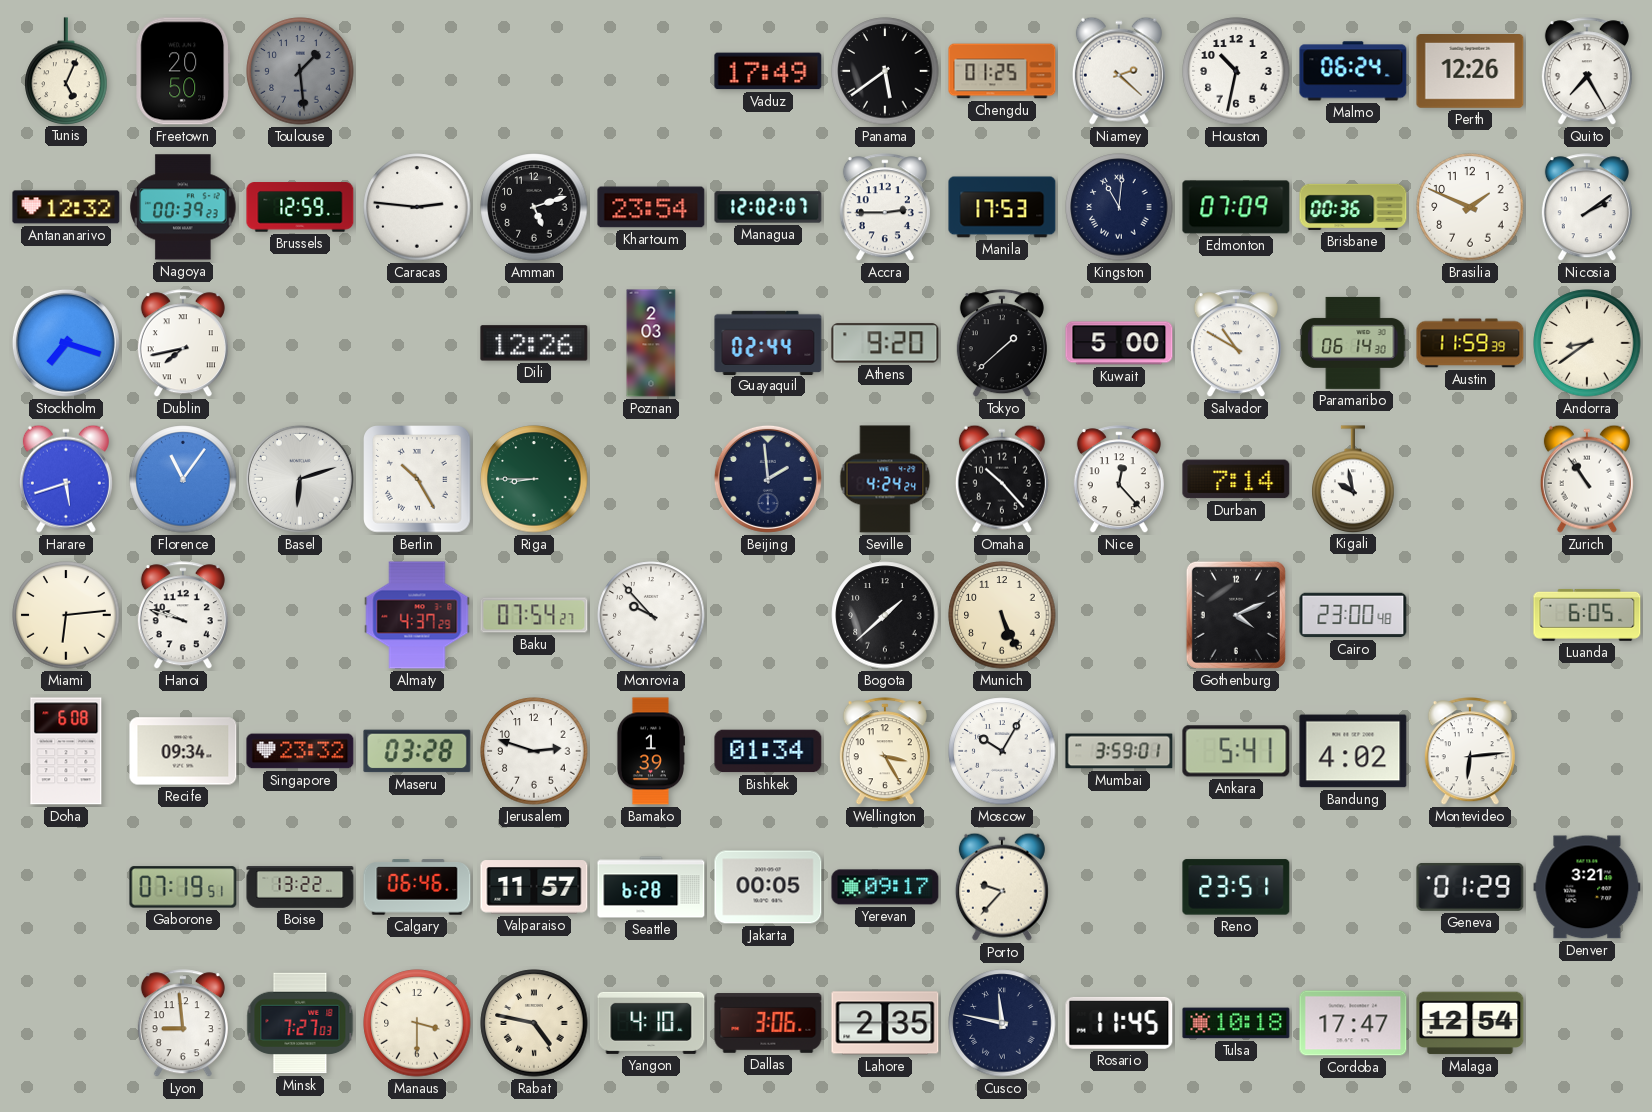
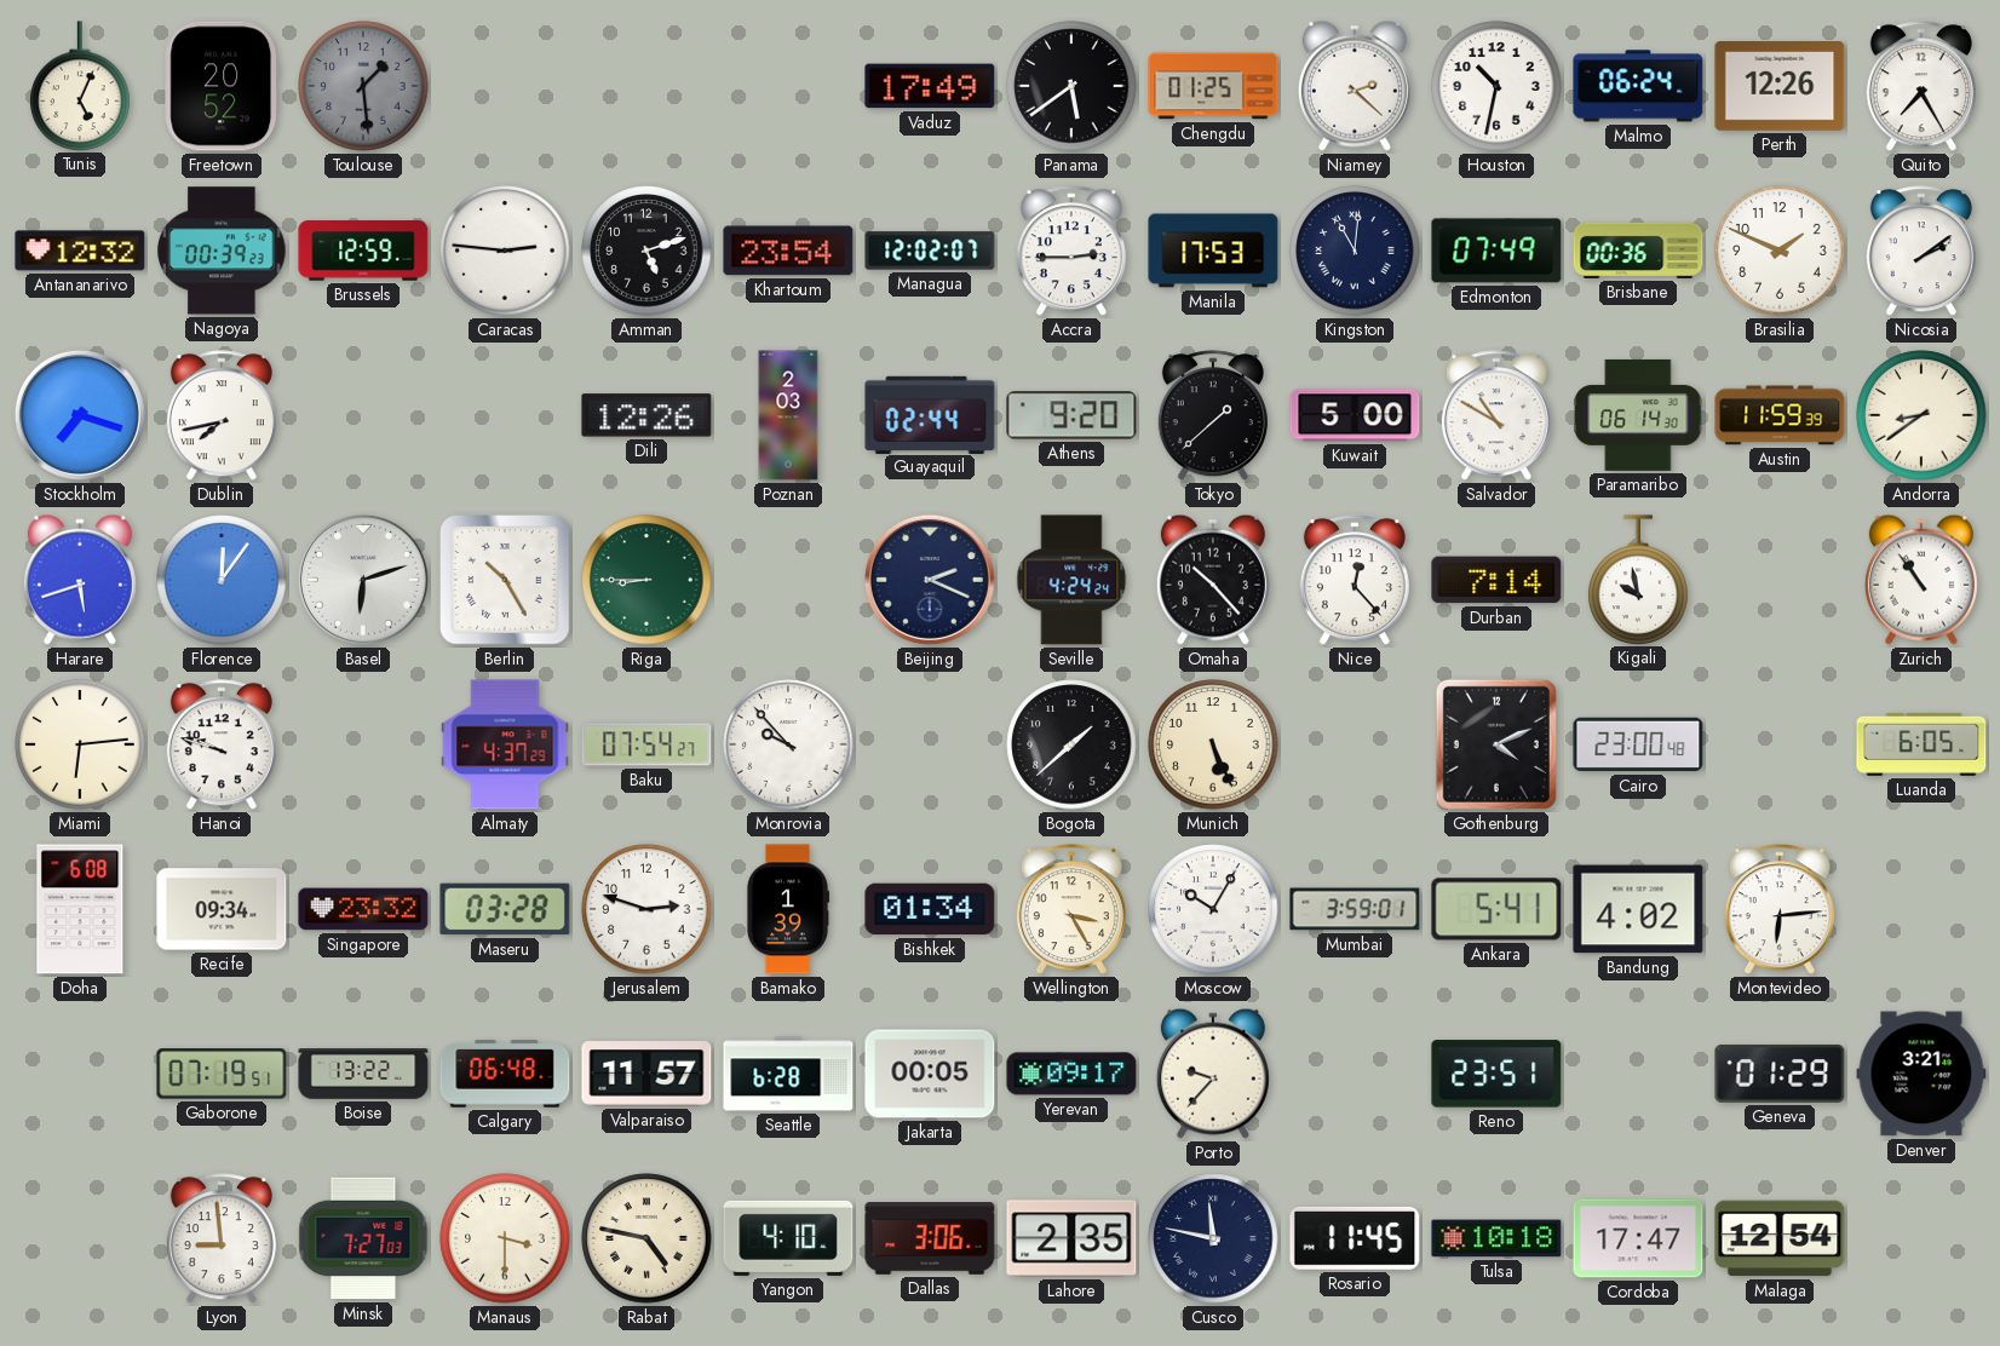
Freetown: 20:50 -> 20:52 (222, 86)
Edmonton: 07:09 -> 07:49 (1496, 251)
Florence: 11:06 -> 12:06 (222, 580)
Beijing: 1:59 -> 2:19 (930, 580)
Calgary: 06:46 -> 06:48 (505, 1074)
